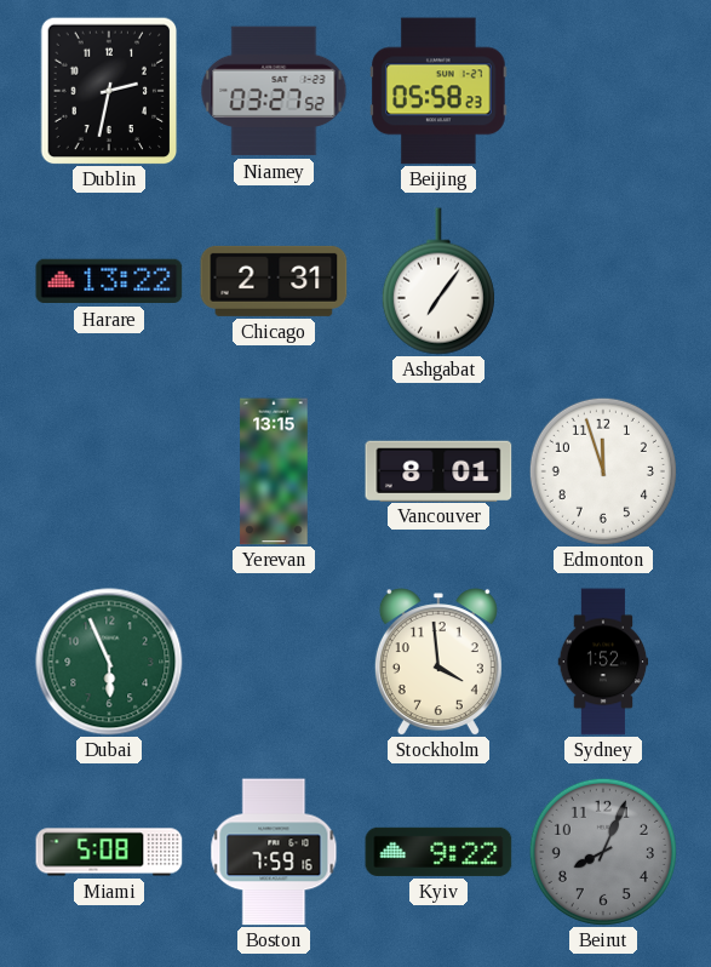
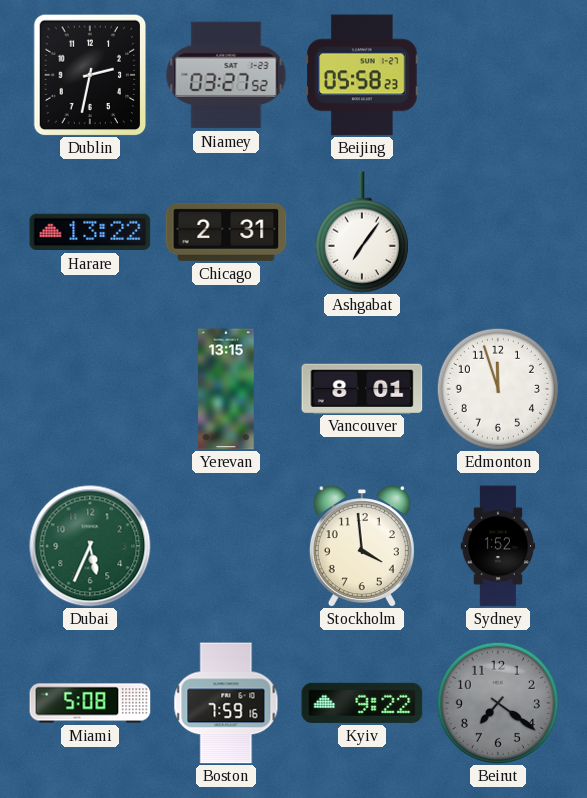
Dubai: 5:56 -> 5:34 (90, 546)
Beirut: 8:04 -> 7:21 (498, 703)
